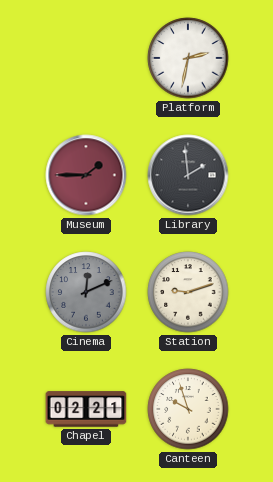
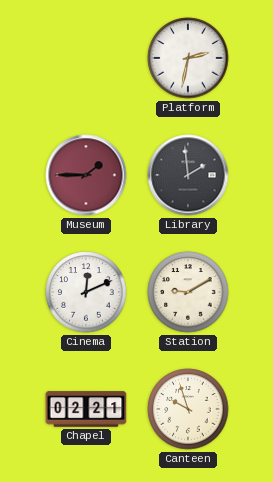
Cinema dial: grey -> white (86, 292)
Station: 9:12 -> 9:10 (188, 292)
